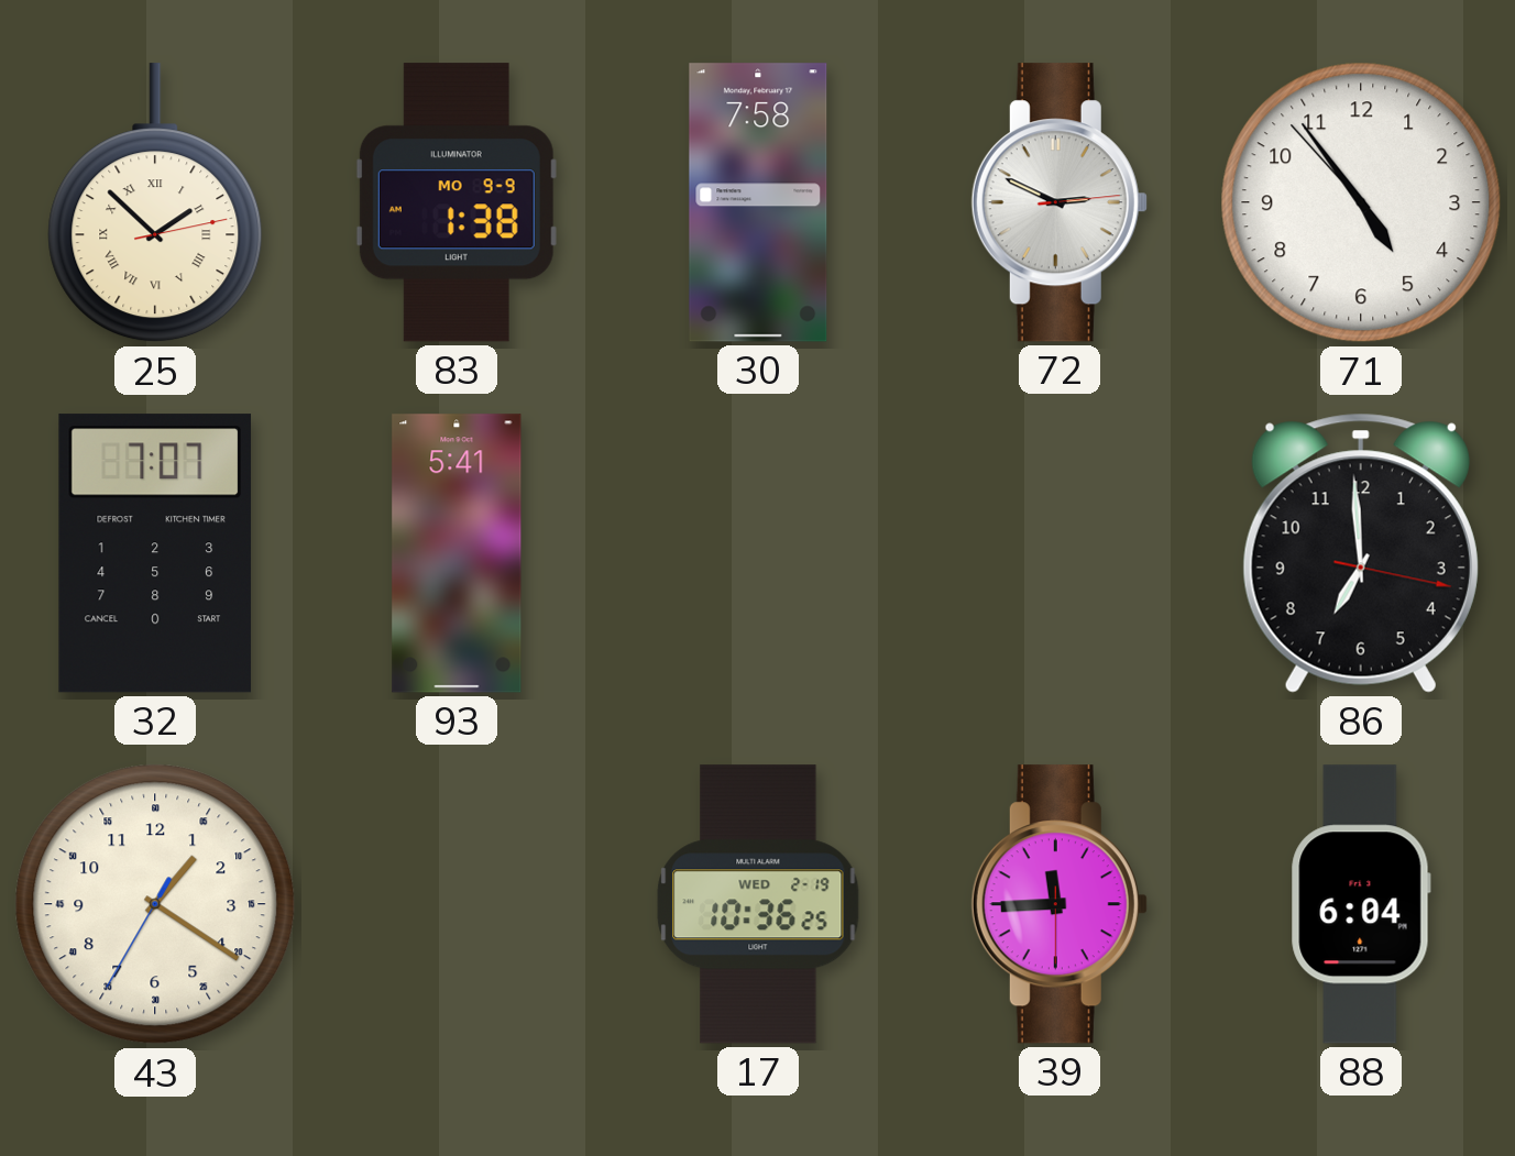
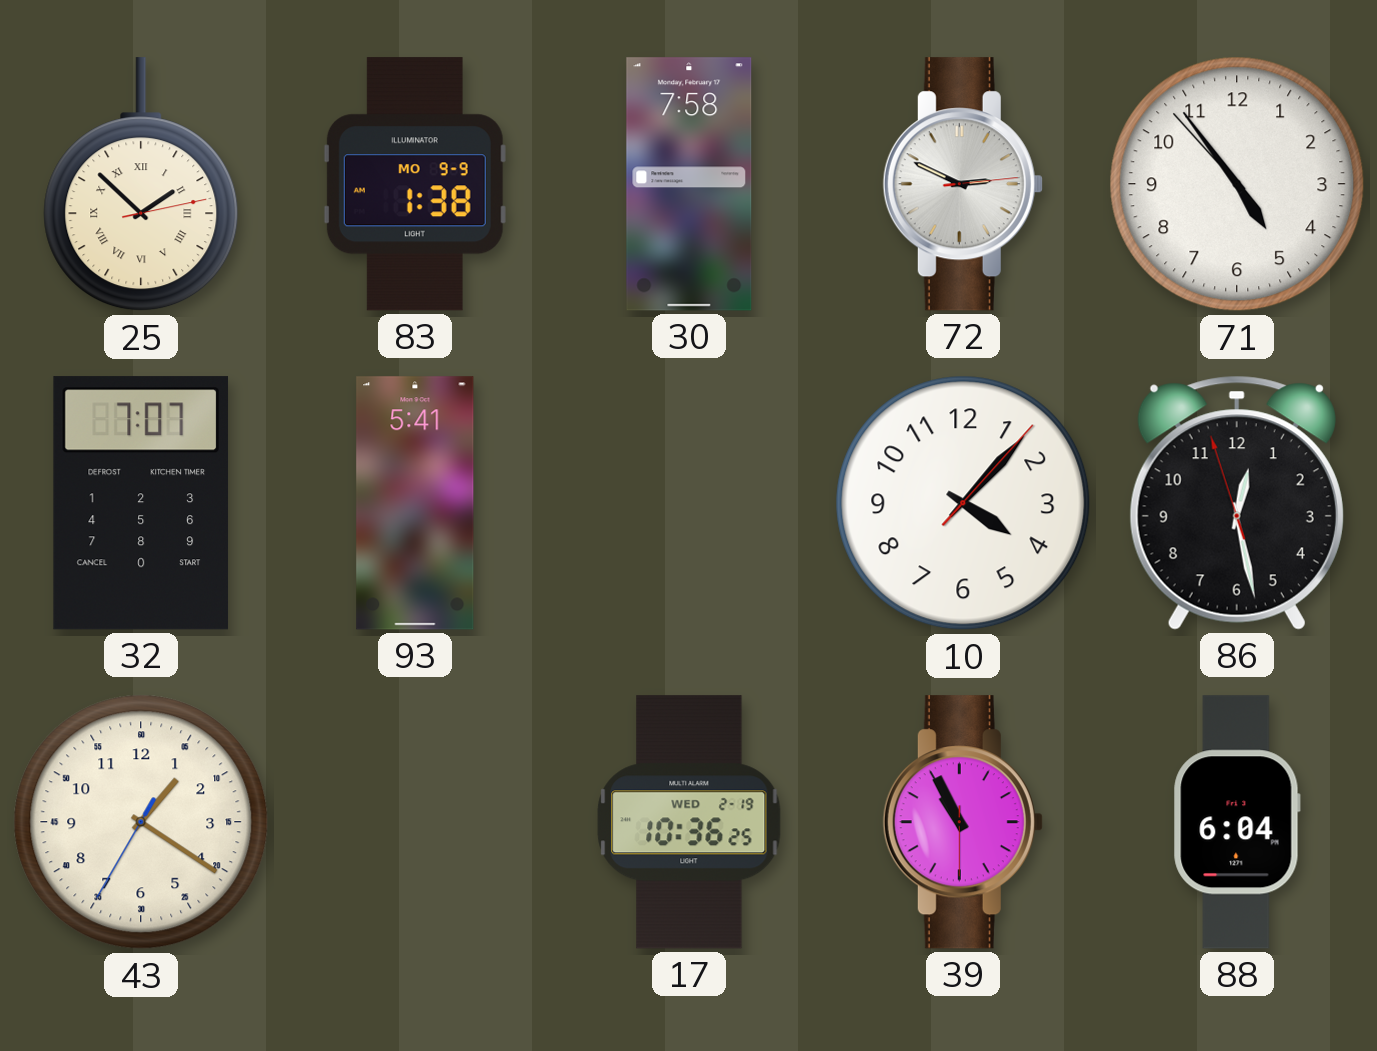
10: none -> 4:07 (963, 503)
86: 6:59 -> 12:27 (1237, 503)
39: 11:44 -> 10:55 (963, 822)
